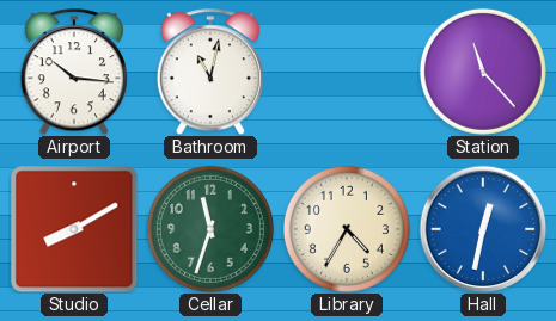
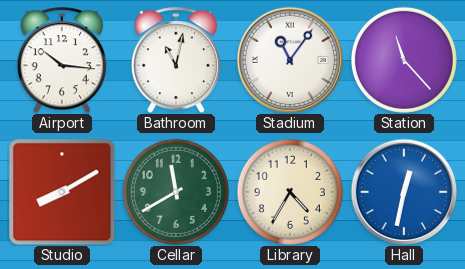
Stadium: none -> 11:06 (290, 60)
Cellar: 11:33 -> 11:40 (176, 192)
